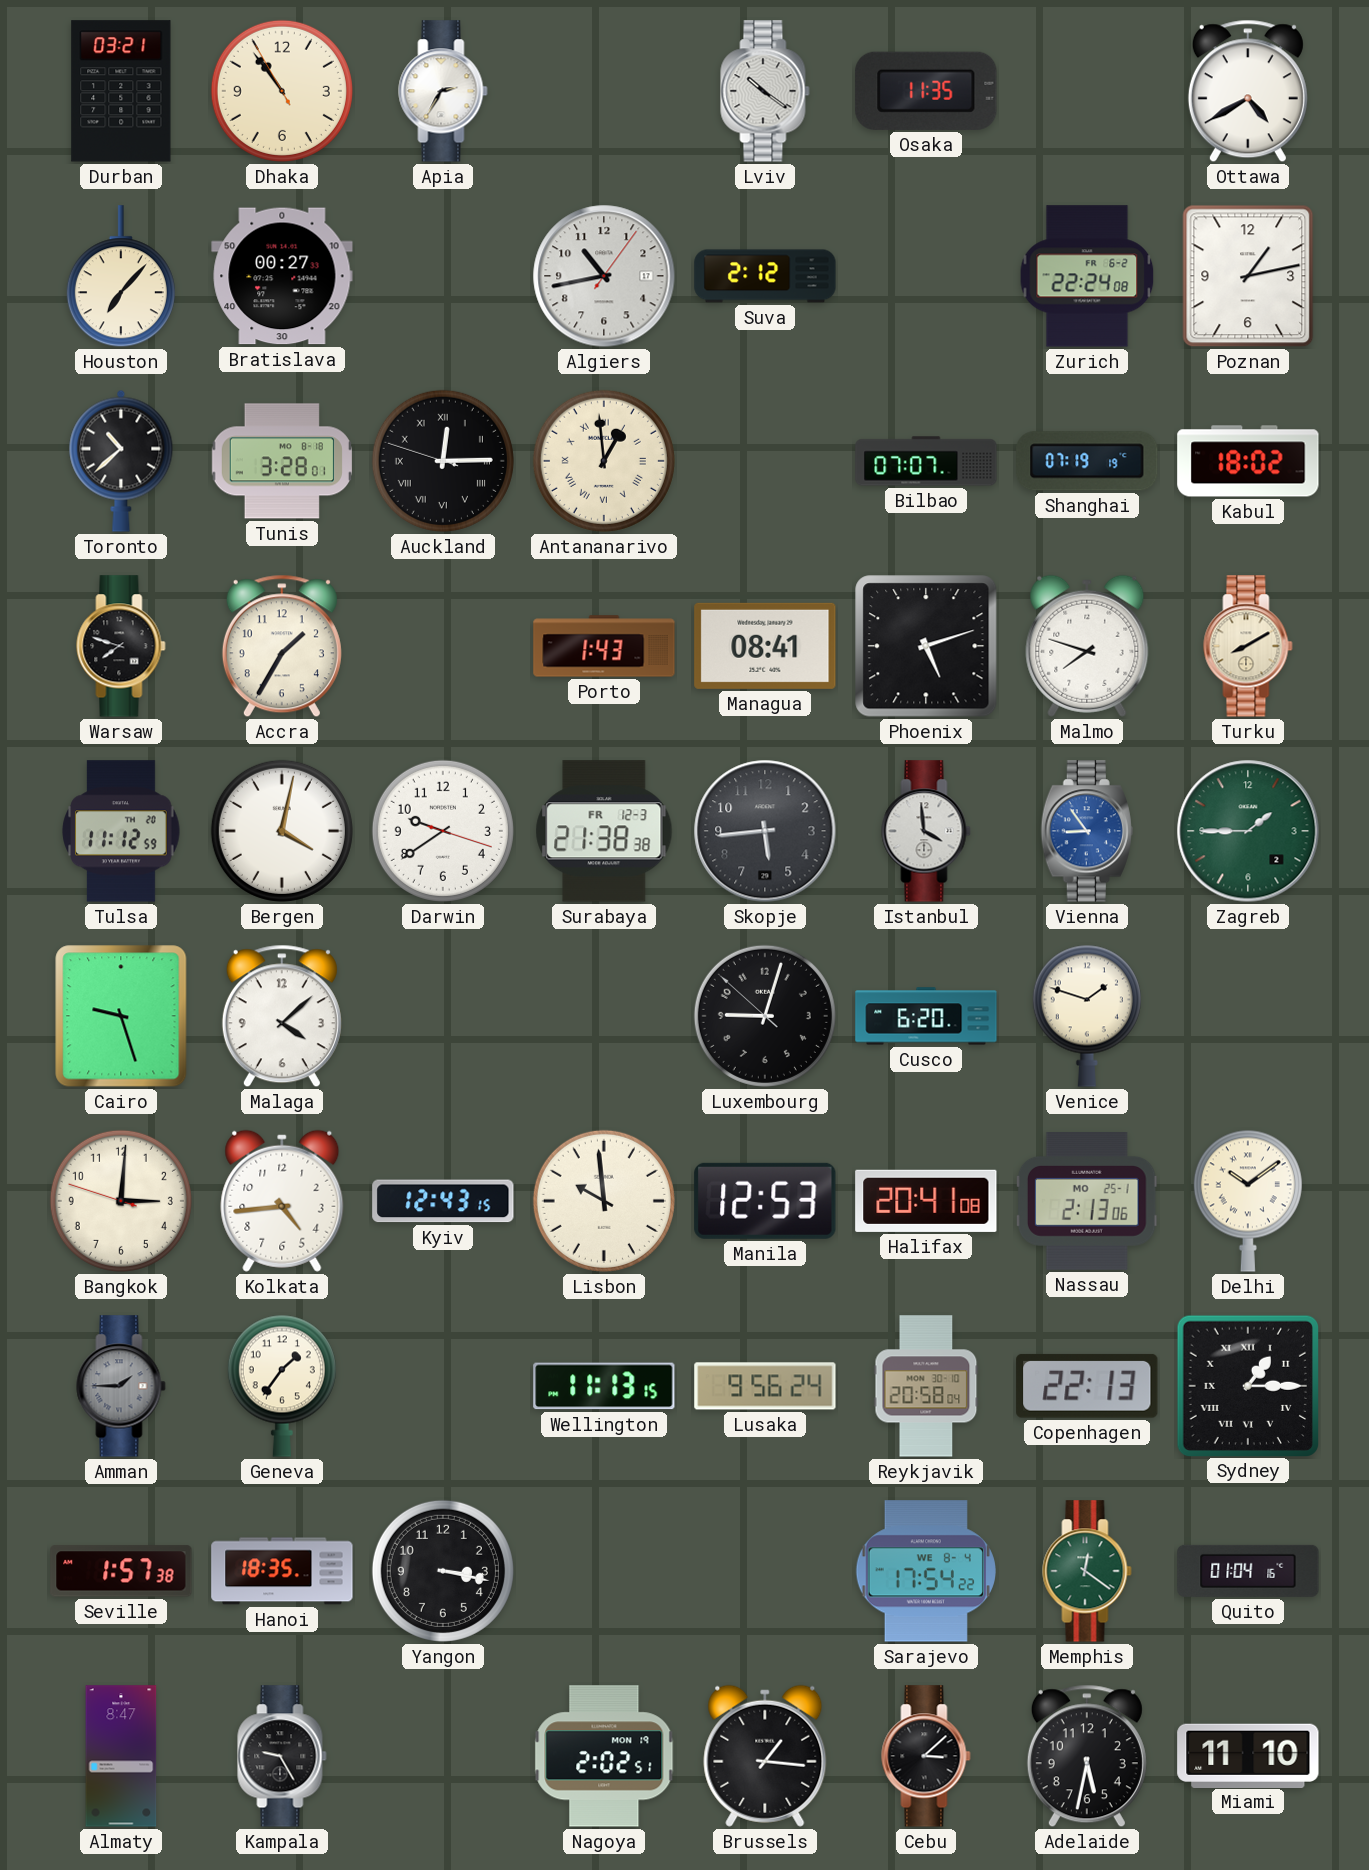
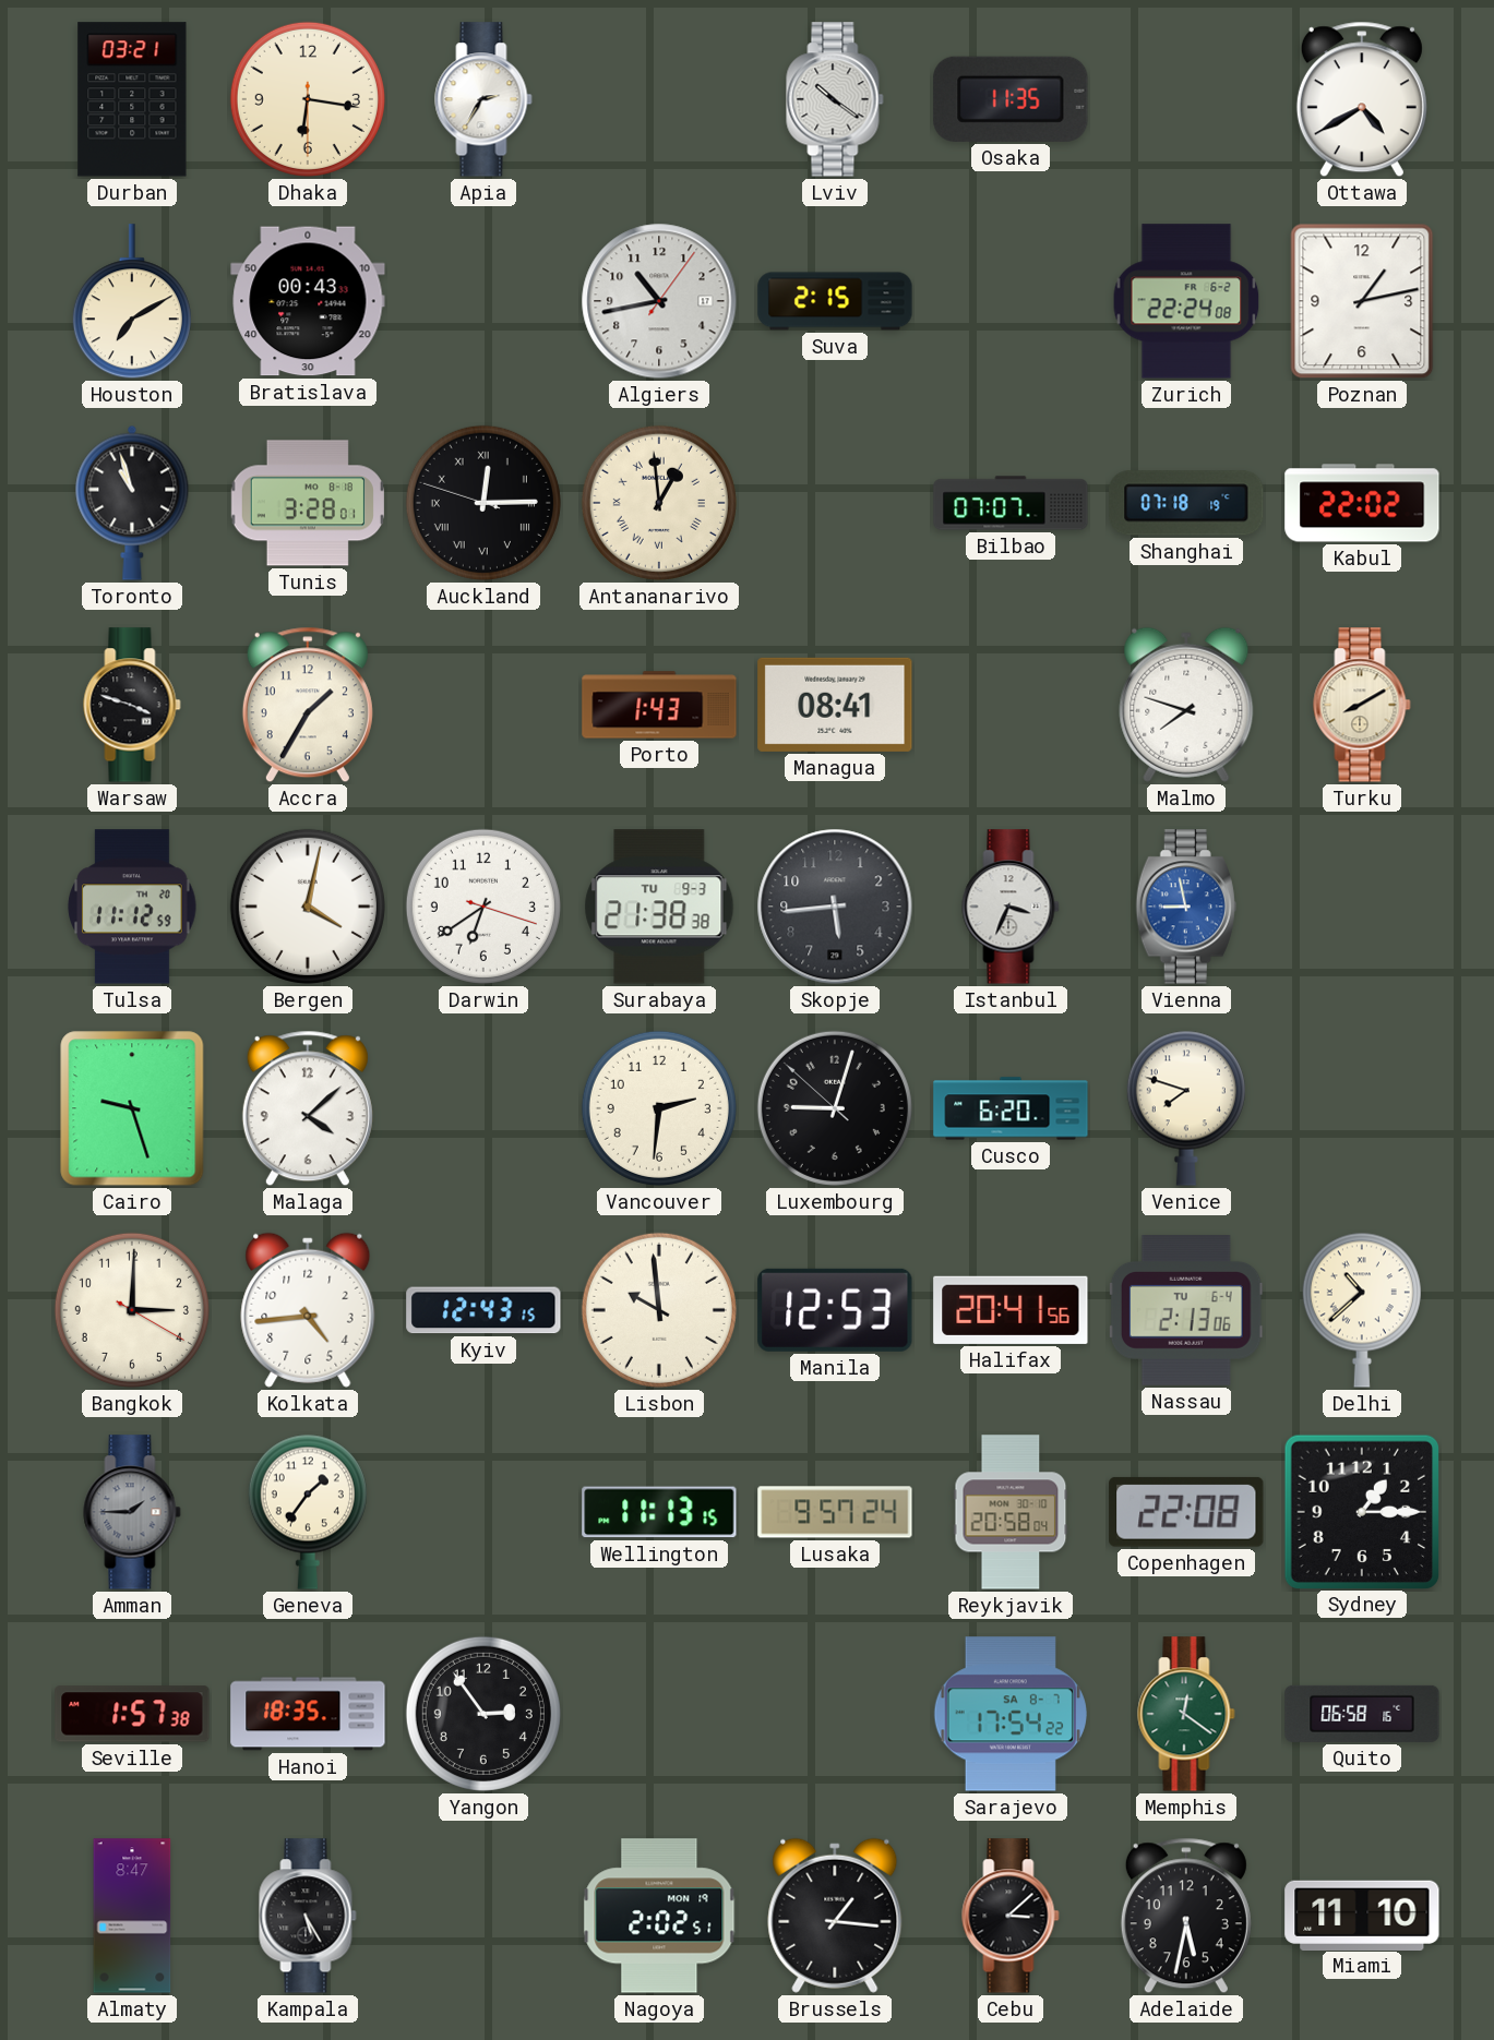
Dhaka: 10:53 -> 6:16 (308, 99)
Houston: 7:07 -> 7:10 (132, 302)
Bratislava: 00:27 -> 00:43 (308, 301)
Suva: 2:12 -> 2:15 (835, 301)
Toronto: 10:38 -> 10:57 (132, 503)
Shanghai: 07:19 -> 07:18 (1186, 503)
Kabul: 18:02 -> 22:02 (1362, 503)
Warsaw: 7:48 -> 3:48 (132, 705)
Phoenix: 5:12 -> none (926, 646)
Darwin: 9:39 -> 6:39 (483, 907)
Surabaya date: FR 12-3 -> TU 9-3 (659, 907)
Istanbul: 3:59 -> 3:34 (1011, 907)
Vienna: 8:54 -> 8:58 (1186, 907)
Zagreb: 1:45 -> none (1248, 831)
Vancouver: none -> 2:31 (659, 1108)
Venice: 1:48 -> 7:48 (1186, 1108)
Bangkok: 3:00:48 -> 3:00:20 (132, 1310)
Halifax: 20:41:08 -> 20:41:56 (1011, 1310)
Nassau date: MO 25-1 -> TU 6-4 (1186, 1311)
Delhi: 10:09 -> 10:38 (1362, 1310)
Lusaka: 9:56 -> 9:57 (835, 1512)
Copenhagen: 22:13 -> 22:08 (1186, 1512)
Sydney numerals: Roman -> Arabic (1361, 1511)
Yangon: 3:17 -> 2:54 (483, 1714)
Sarajevo date: WE 8-4 -> SA 8-7 (1011, 1714)
Quito: 01:04 -> 06:58 (1362, 1714)
Kampala: 9:25 -> 5:25 (308, 1916)
